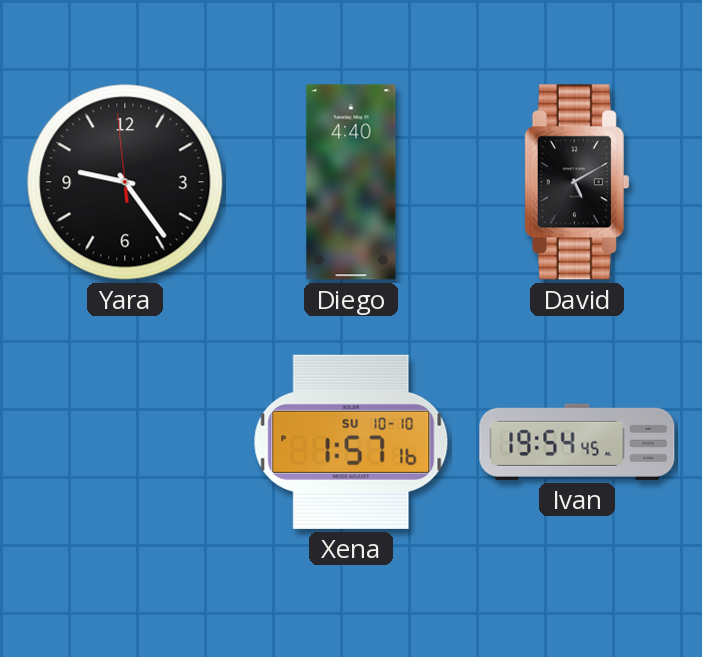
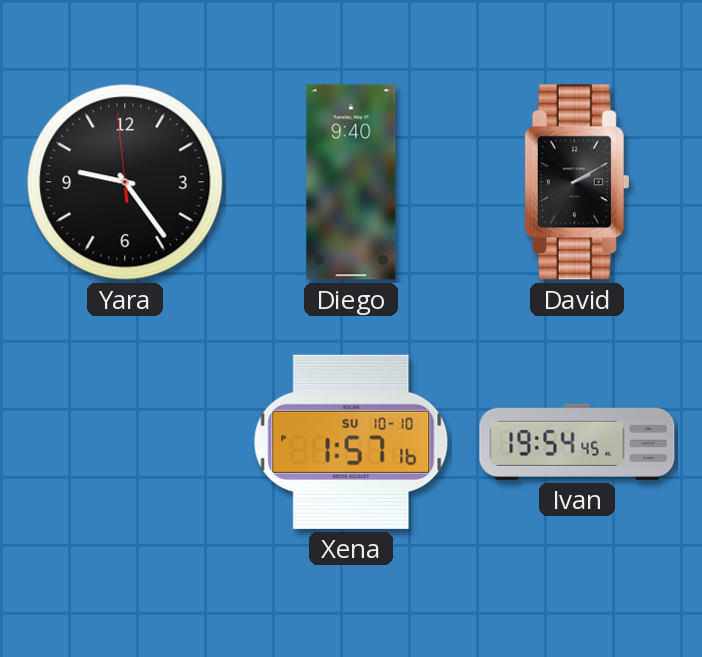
Diego: 4:40 -> 9:40 (351, 182)
David: 5:10 -> 2:10 (576, 182)
